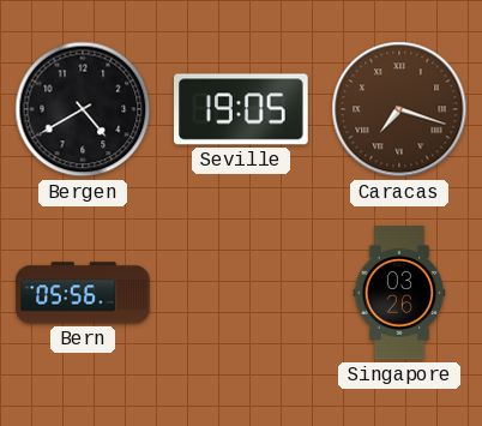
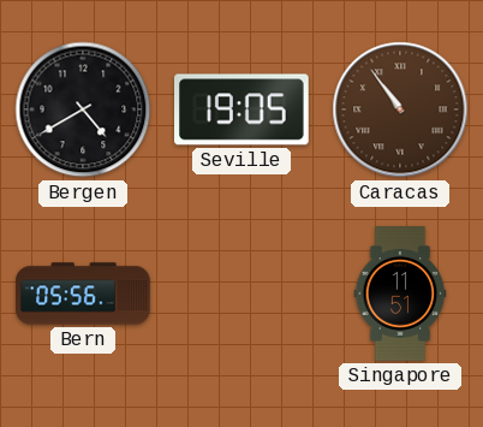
Caracas: 7:18 -> 10:54 (400, 109)
Singapore: 03:26 -> 11:51 (400, 293)
